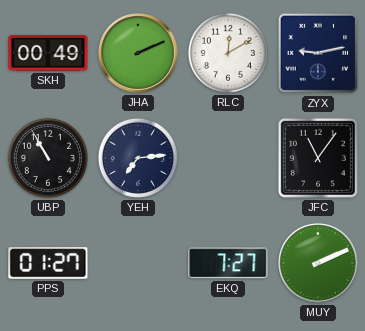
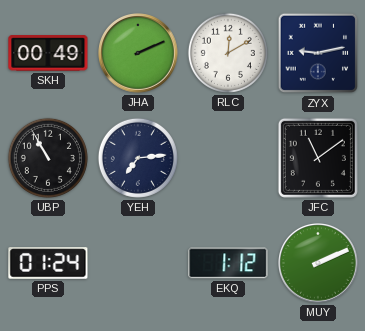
JFC: 11:06 -> 11:09 (318, 158)
PPS: 01:27 -> 01:24 (48, 263)
EKQ: 7:27 -> 1:12 (228, 263)
